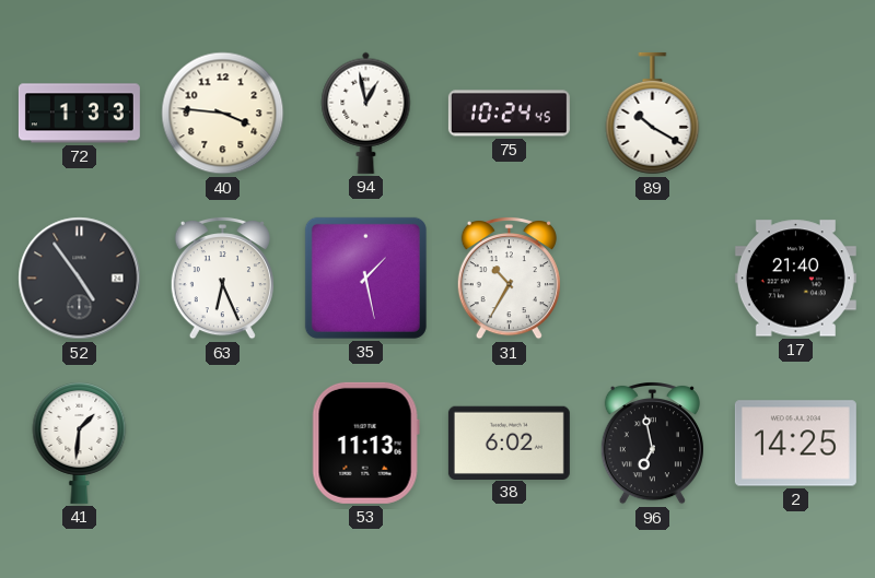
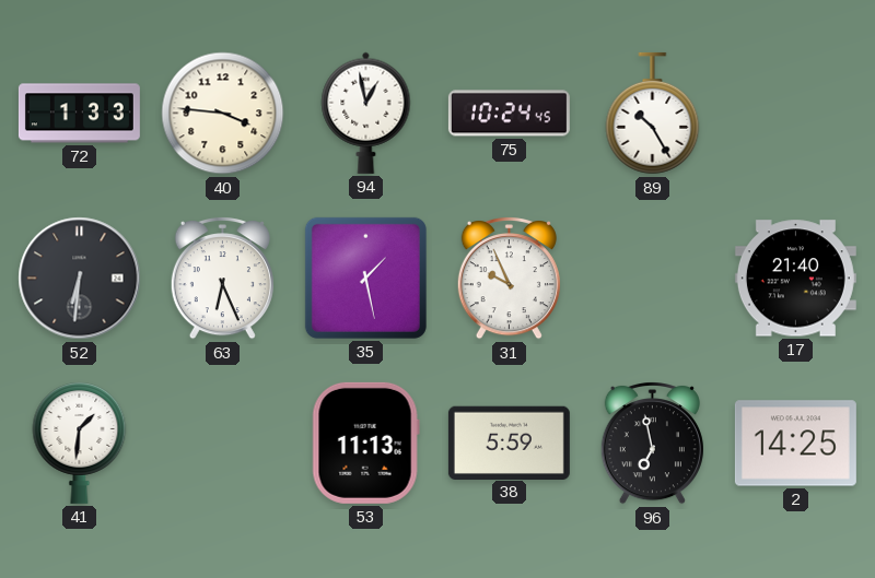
89: 10:20 -> 10:25 (653, 114)
52: 4:54 -> 6:31 (80, 279)
31: 10:35 -> 9:56 (509, 279)
38: 6:02 -> 5:59 (509, 443)
